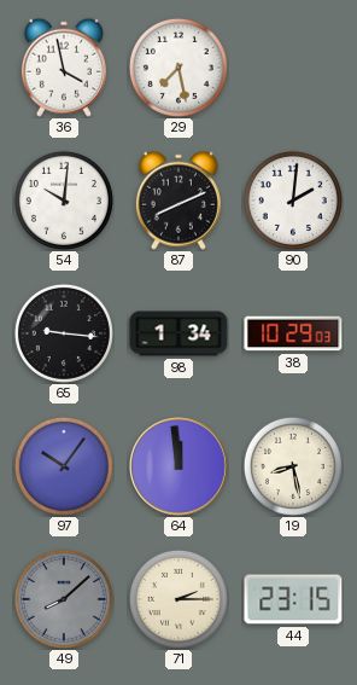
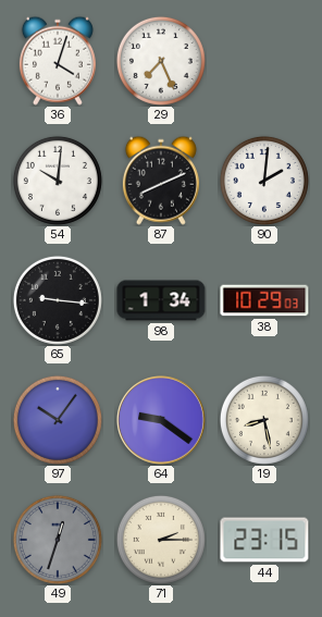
36: 3:58 -> 4:03 (58, 61)
29: 7:28 -> 7:26 (161, 61)
64: 11:59 -> 9:21 (162, 421)
49: 8:08 -> 12:33 (58, 540)
